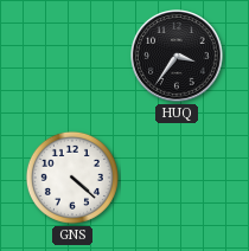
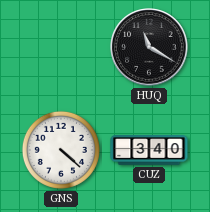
HUQ: 3:36 -> 11:20 (149, 47)
CUZ: none -> 3:40 (149, 150)
